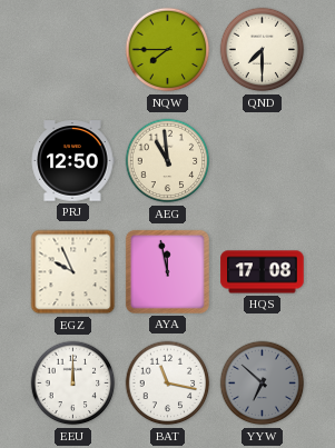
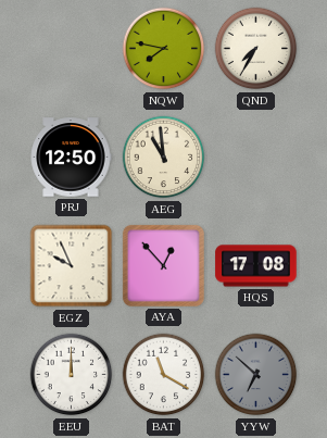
NQW: 7:45 -> 7:47 (164, 49)
QND: 7:30 -> 7:35 (256, 49)
AYA: 11:58 -> 12:53 (163, 265)
BAT: 11:17 -> 11:20 (164, 375)
